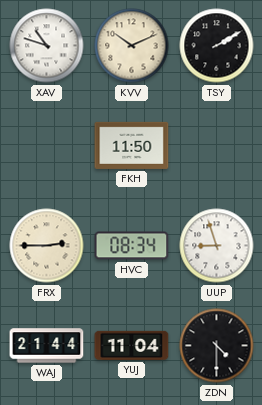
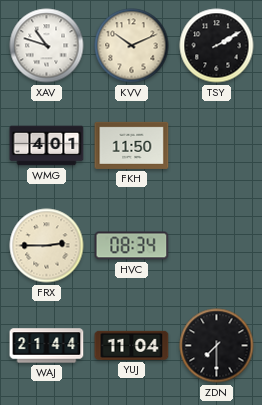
WMG: none -> 4:01 (47, 146)
UUP: 8:57 -> none (217, 246)
ZDN: 4:30 -> 7:30 (217, 346)
